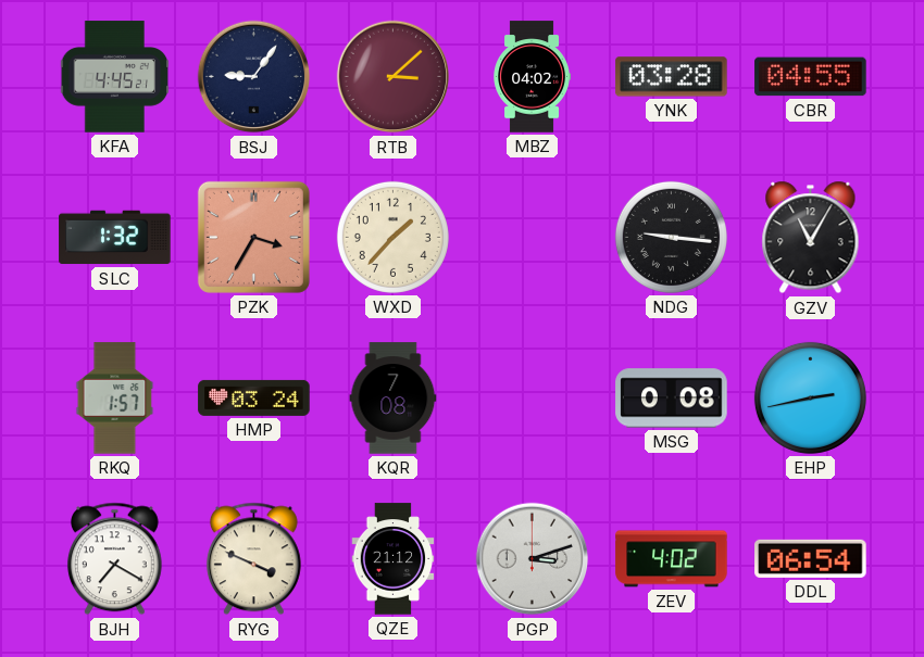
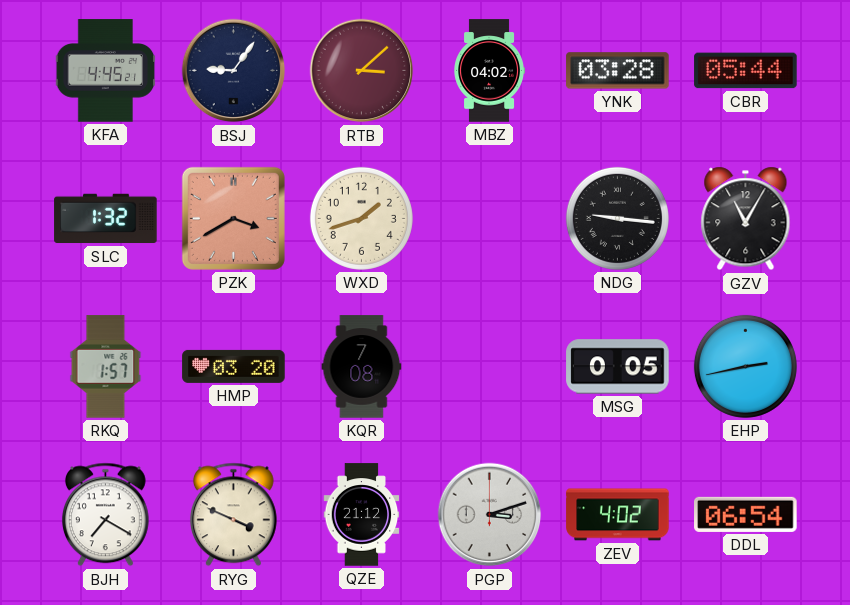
CBR: 04:55 -> 05:44 (746, 71)
PZK: 3:35 -> 3:40 (233, 218)
WXD: 1:37 -> 1:42 (361, 218)
HMP: 03:24 -> 03:20 (234, 366)
MSG: 0:08 -> 0:05 (618, 367)
